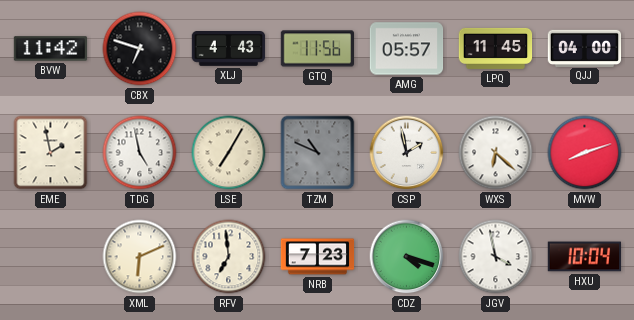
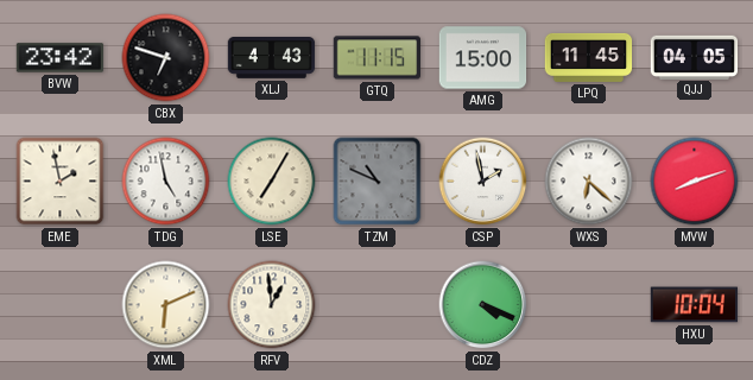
BVW: 11:42 -> 23:42 (61, 58)
GTQ: 11:56 -> 11:15 (376, 58)
AMG: 05:57 -> 15:00 (483, 58)
QJJ: 04:00 -> 04:05 (695, 57)
RFV: 6:59 -> 12:59 (272, 305)
NRB: 7:23 -> none (318, 257)
CDZ: 4:18 -> 4:19 (483, 305)
JGV: 3:58 -> none (496, 257)
